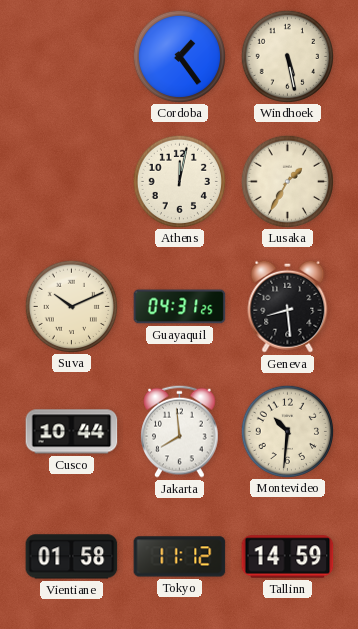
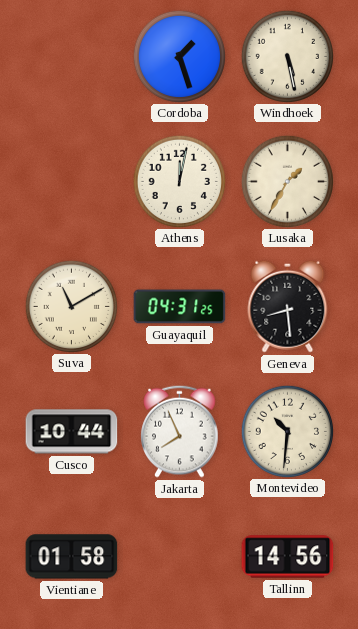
Cordoba: 1:24 -> 1:27 (179, 56)
Suva: 10:11 -> 11:10 (71, 306)
Jakarta: 7:59 -> 7:56 (180, 431)
Tokyo: 11:12 -> none (180, 557)
Tallinn: 14:59 -> 14:56 (288, 557)
